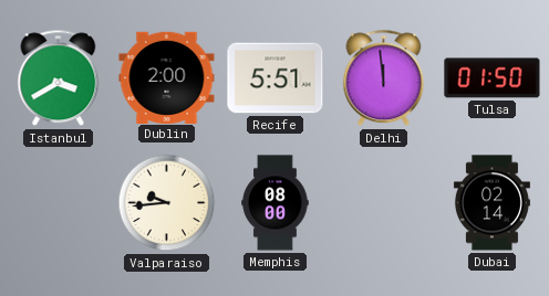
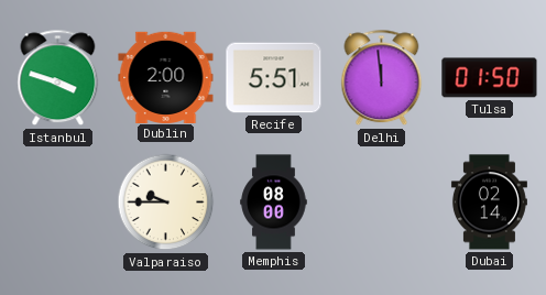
Istanbul: 3:40 -> 3:48 (58, 78)
Valparaiso: 9:44 -> 9:45 (166, 203)
